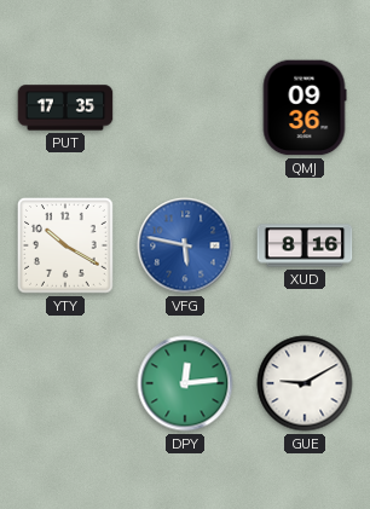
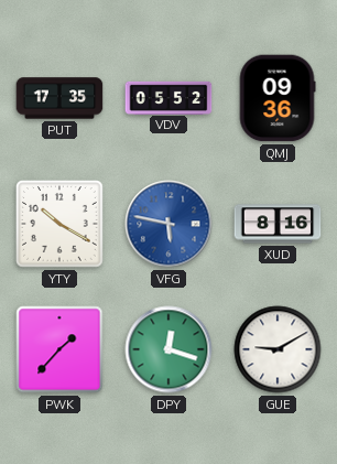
VDV: none -> 05:52 (168, 97)
PWK: none -> 1:37 (59, 349)
DPY: 12:14 -> 12:18 (168, 349)
